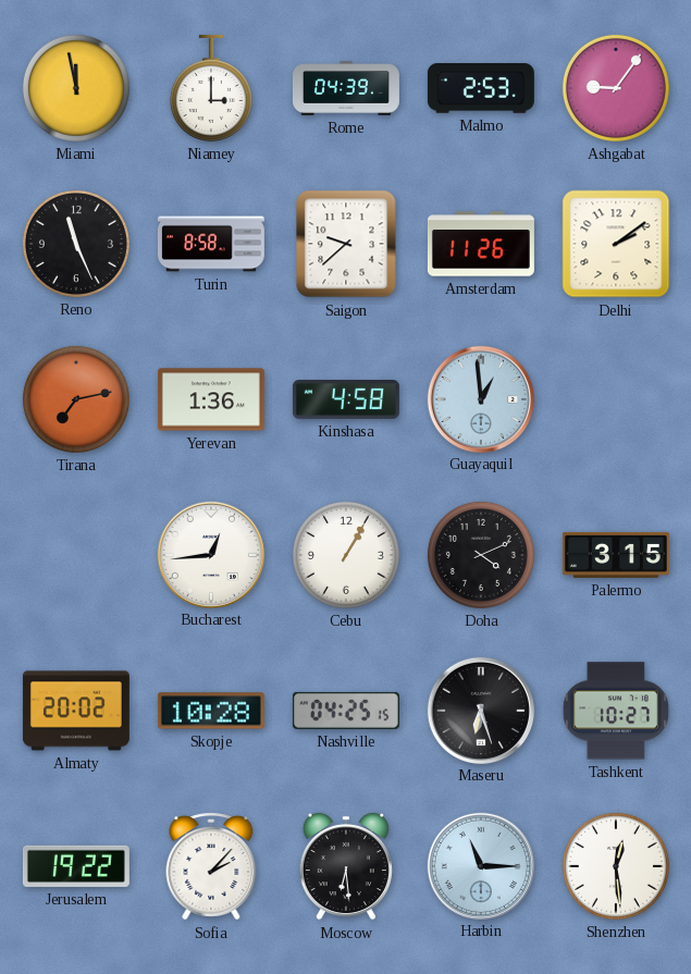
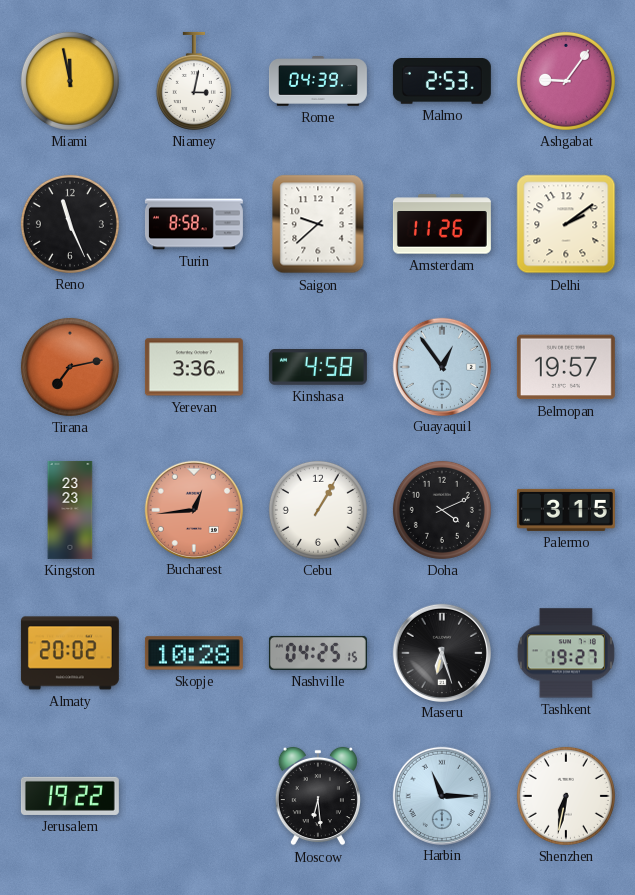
Niamey: 3:00 -> 3:02 (194, 81)
Yerevan: 1:36 -> 3:36 (194, 367)
Guayaquil: 12:59 -> 12:54 (441, 366)
Belmopan: none -> 19:57 (566, 367)
Kingston: none -> 23:23 (70, 510)
Bucharest dial: white -> salmon (193, 509)
Tashkent: 10:27 -> 19:27 (566, 653)
Sofia: 2:07 -> none (211, 866)
Shenzhen: 12:29 -> 6:32 (566, 796)
